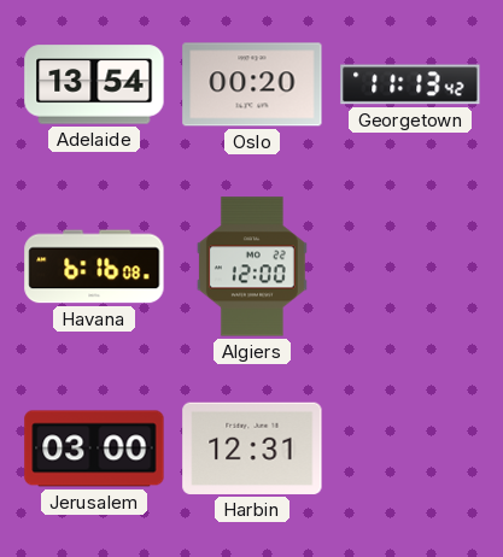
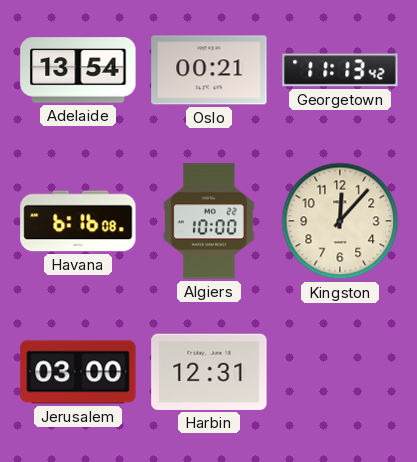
Oslo: 00:20 -> 00:21 (209, 70)
Algiers: 12:00 -> 10:00 (209, 221)
Kingston: none -> 12:07 (340, 221)
